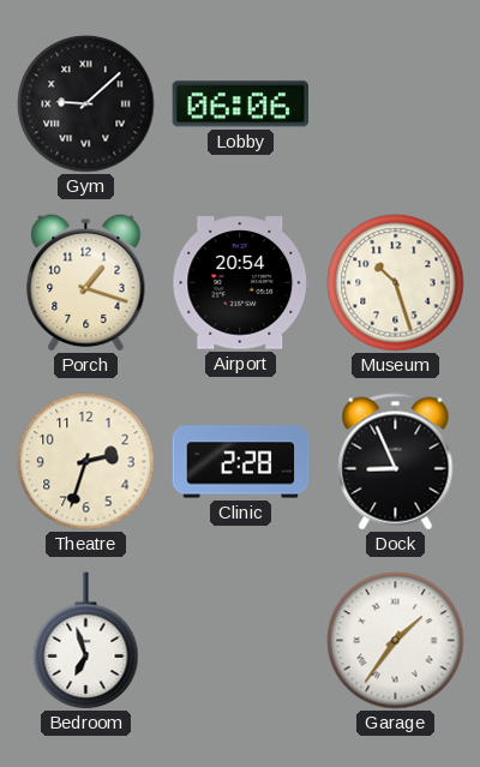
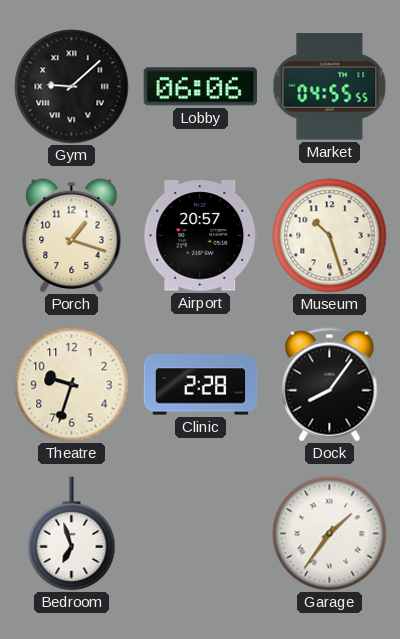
Market: none -> 04:55 (330, 87)
Airport: 20:54 -> 20:57 (201, 236)
Theatre: 2:33 -> 9:33 (72, 385)
Dock: 8:56 -> 8:06 (330, 385)
